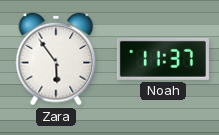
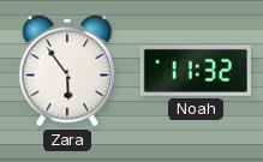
Noah: 11:37 -> 11:32 (196, 71)
